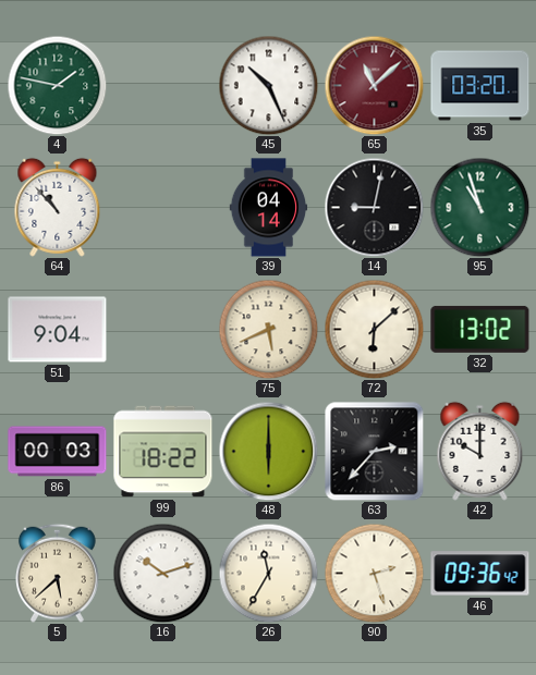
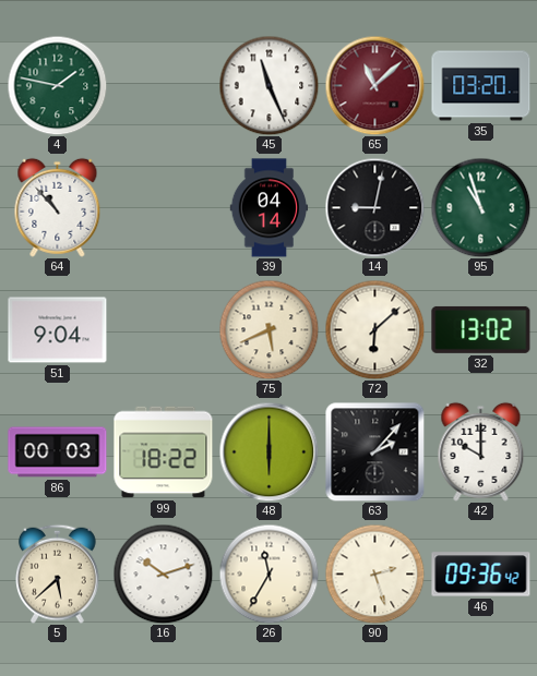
45: 10:26 -> 11:26 (268, 85)
63: 2:37 -> 2:07 (374, 451)
